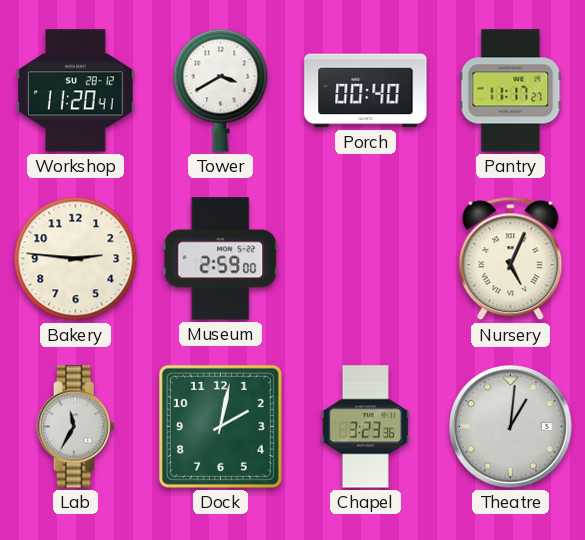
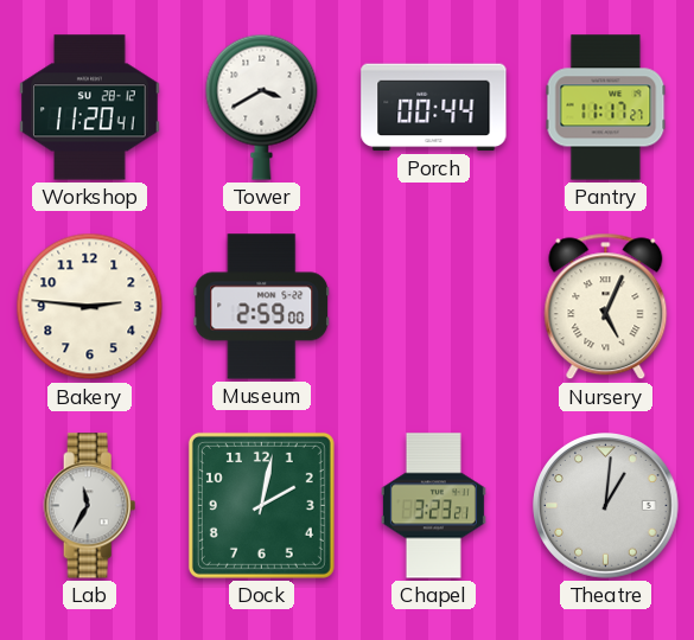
Porch: 00:40 -> 00:44 (434, 108)
Chapel: 3:23:36 -> 3:23:21 (433, 506)
